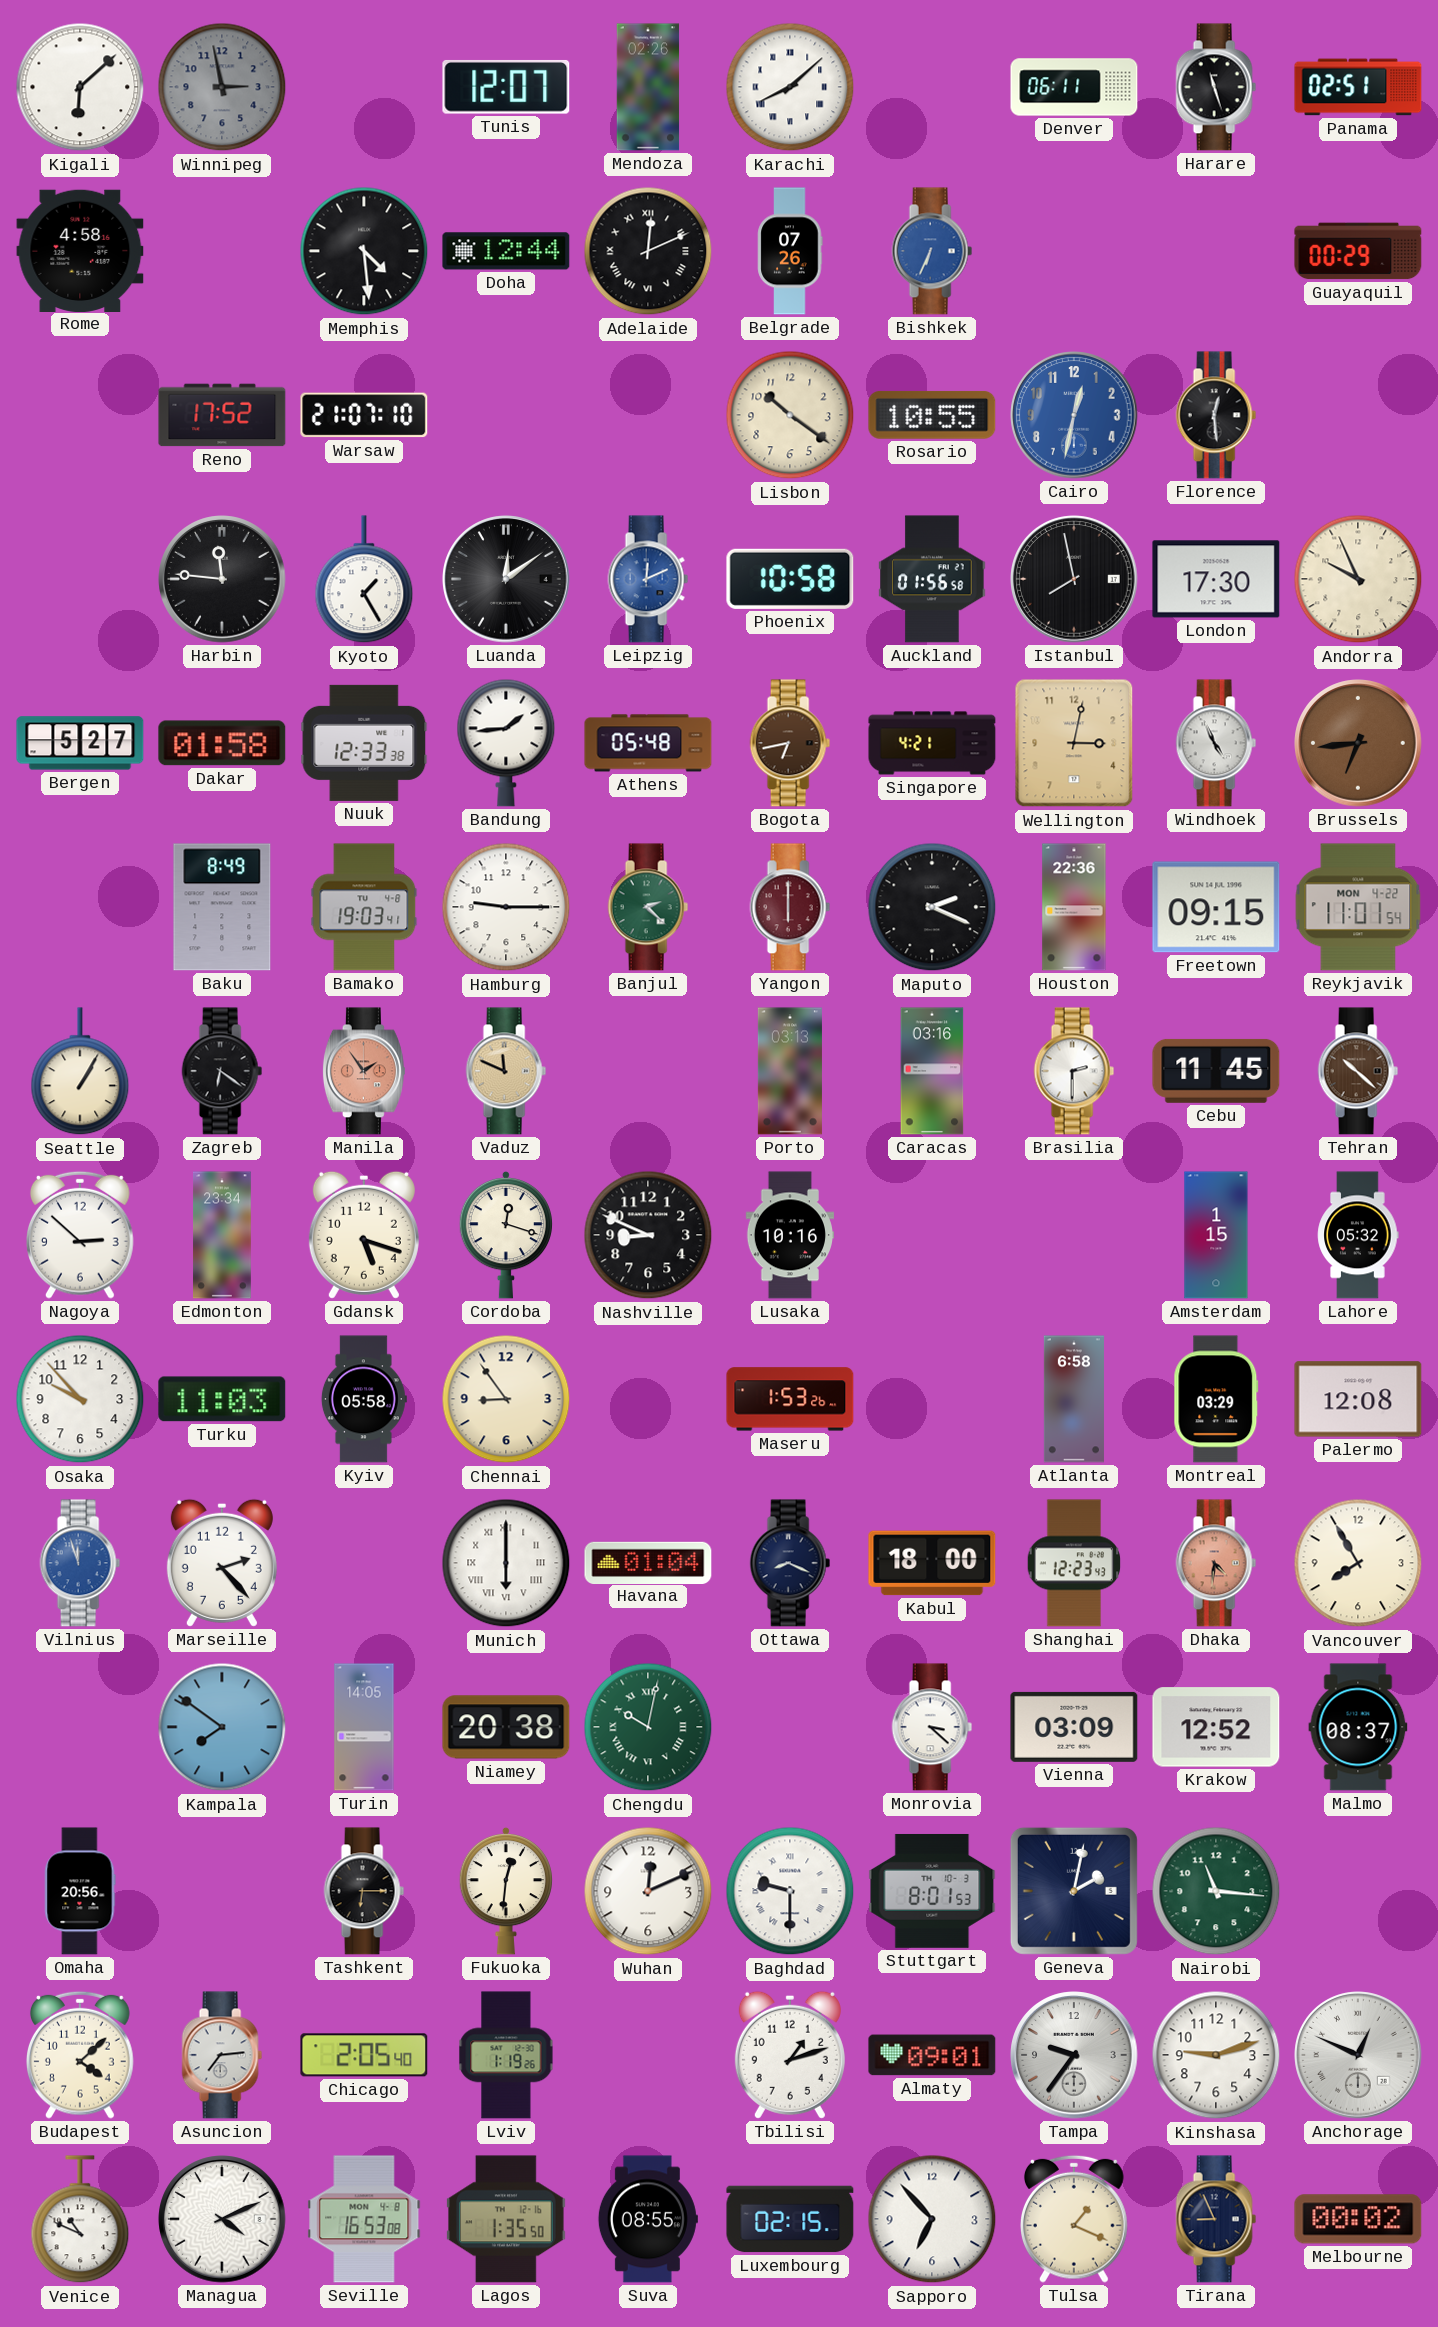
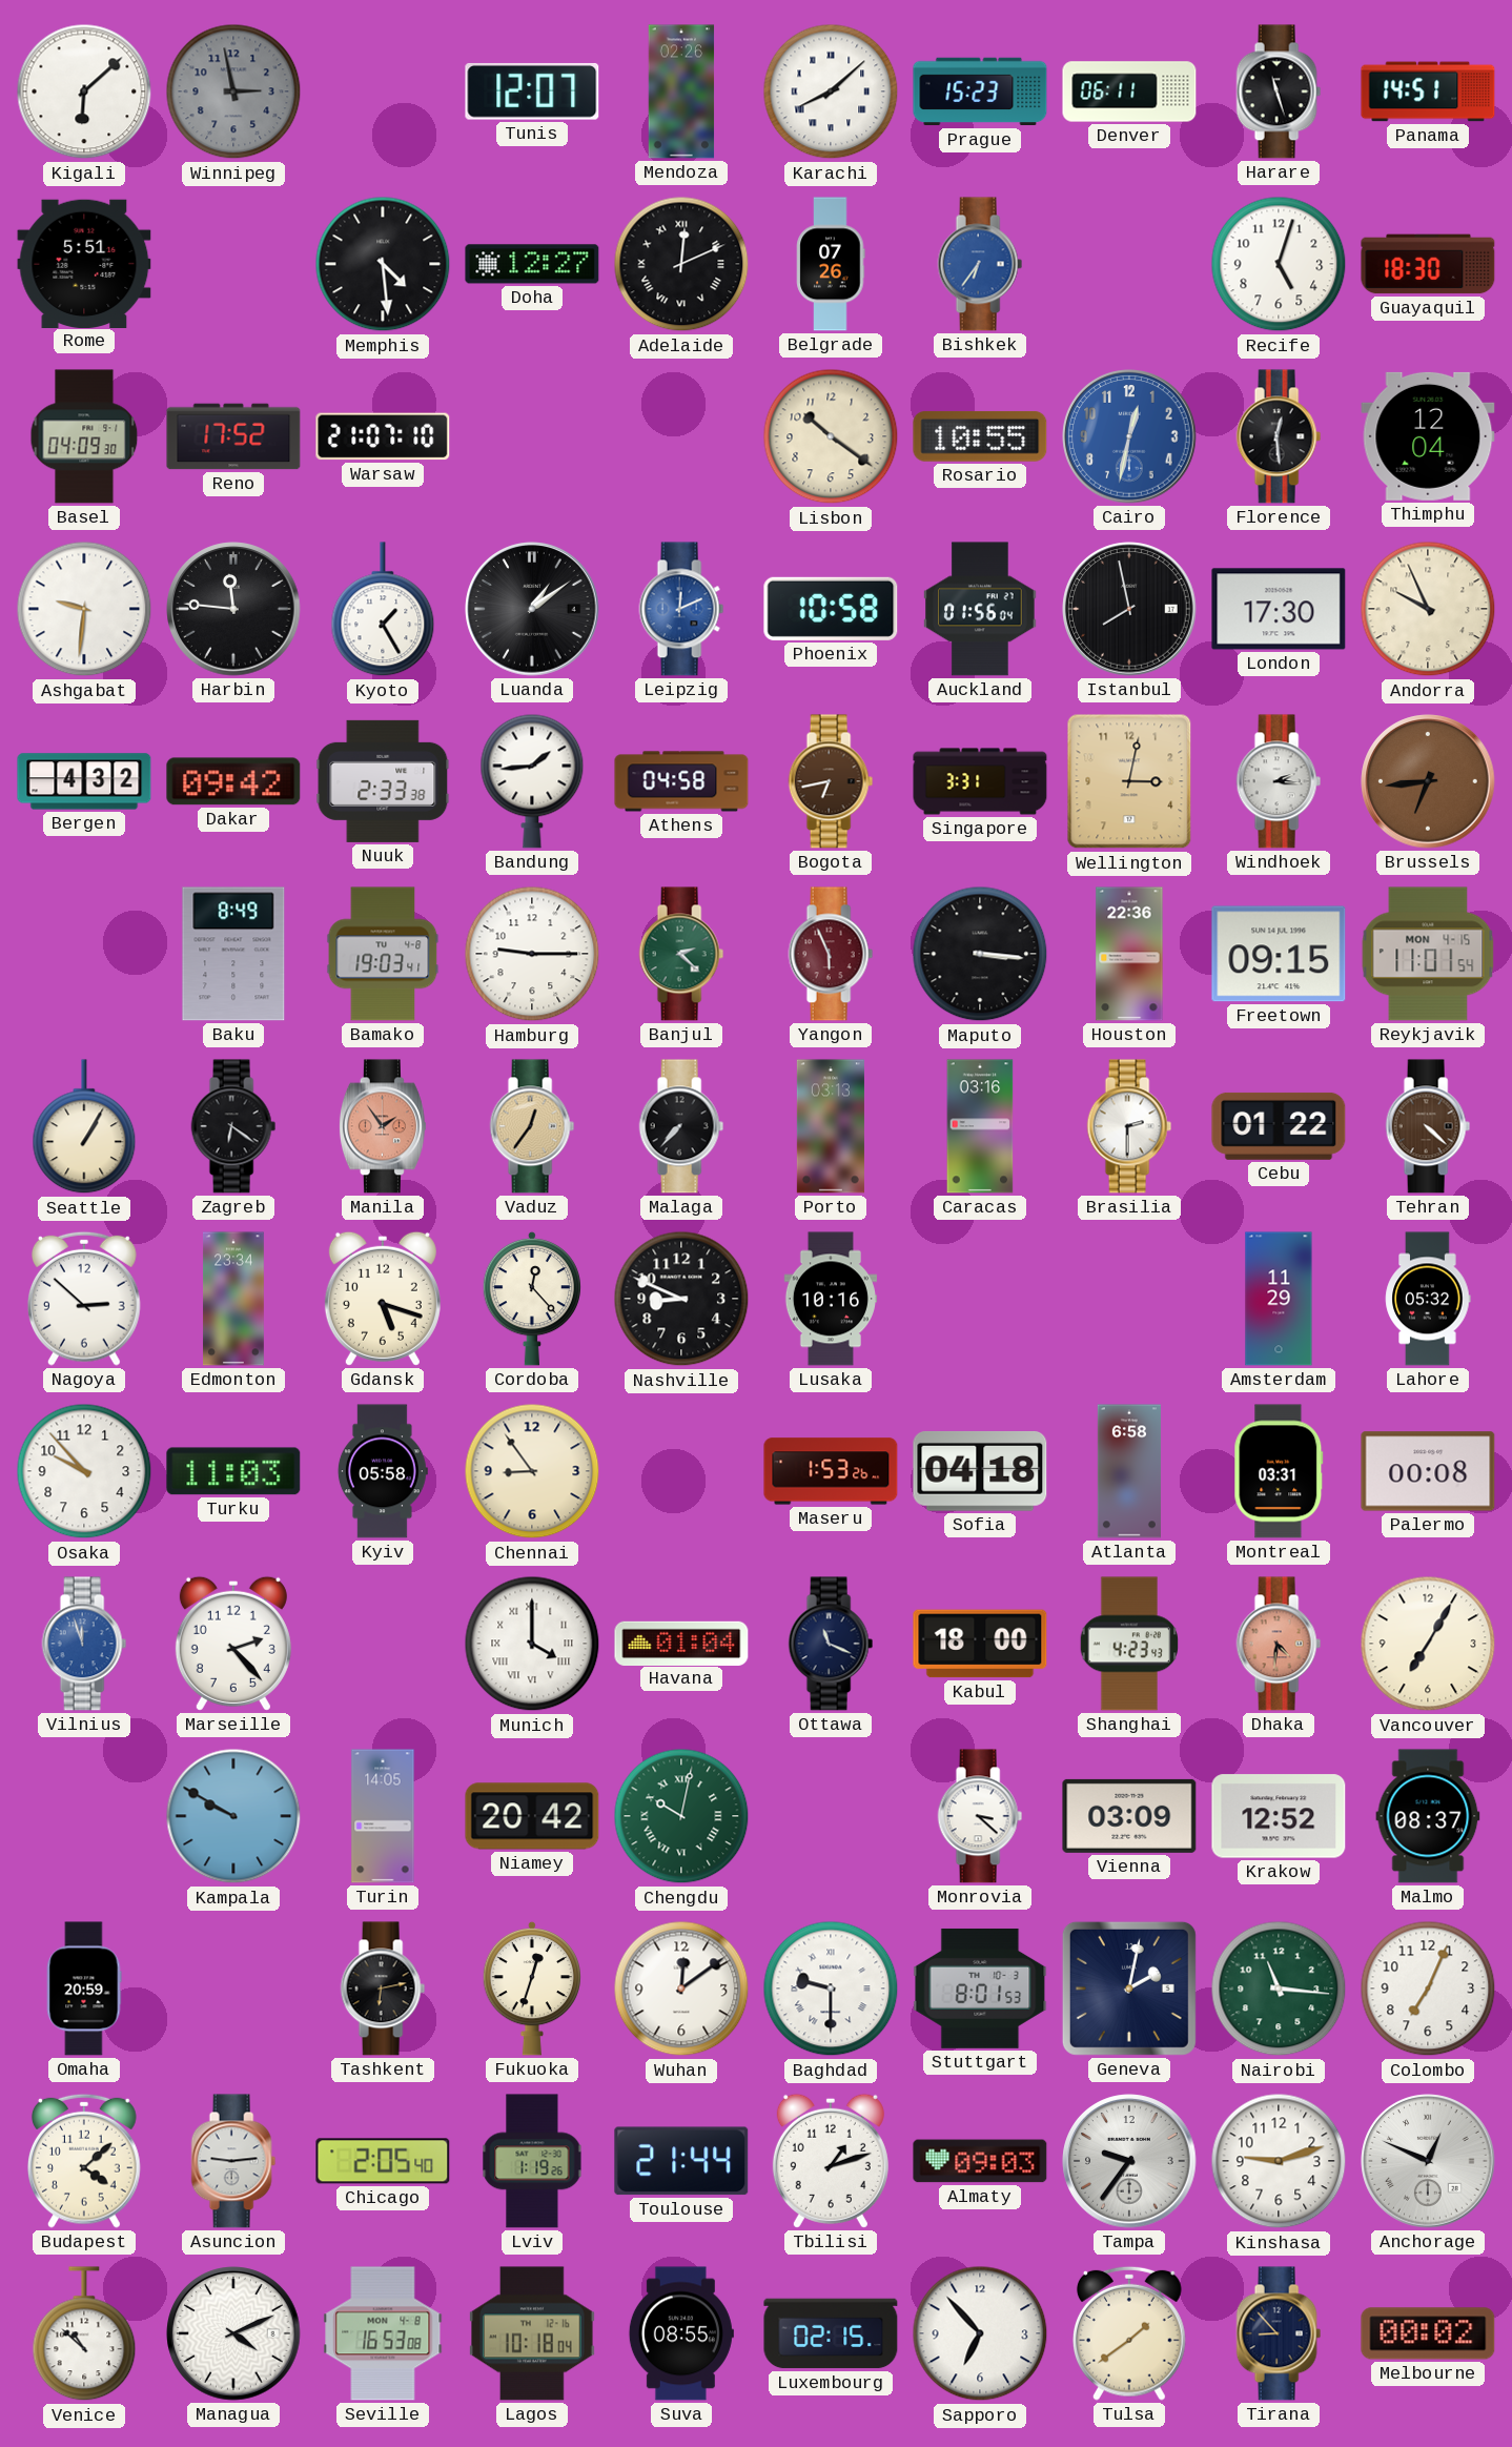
Prague: none -> 15:23 (980, 91)
Panama: 02:51 -> 14:51 (1428, 91)
Rome: 4:58 -> 5:51 (84, 263)
Doha: 12:44 -> 12:27 (532, 264)
Bishkek: 6:34 -> 6:36 (980, 264)
Recife: none -> 5:03 (1279, 264)
Guayaquil: 00:29 -> 18:30 (1428, 264)
Basel: none -> 04:09 (84, 436)
Thimphu: none -> 12:04 (1428, 436)
Ashgabat: none -> 9:31 (84, 609)
Luanda: 12:09 -> 1:09 (532, 609)
Auckland: 01:56:58 -> 01:56:04 (980, 609)
Bergen: 5:27 -> 4:32 (84, 781)
Dakar: 01:58 -> 09:42 (233, 781)
Nuuk: 12:33 -> 2:33 (383, 781)
Athens: 05:48 -> 04:58 (681, 781)
Singapore: 4:21 -> 3:31 (980, 781)
Windhoek: 4:56 -> 2:16 (1279, 781)
Yangon: 6:00 -> 5:56 (831, 954)
Maputo: 2:19 -> 3:16 (980, 954)
Reykjavik date: MON 4-22 -> MON 4-15 (1428, 954)
Vaduz: 11:49 -> 12:36 (532, 1126)
Malaga: none -> 7:37 (681, 1126)
Cebu: 11:45 -> 01:22 (1279, 1126)
Tehran: 10:22 -> 4:22 (1428, 1126)
Cordoba: 12:18 -> 12:23 (531, 1299)
Amsterdam: 1:15 -> 11:29 (1279, 1299)
Sofia: none -> 04:18 (980, 1471)
Montreal: 03:29 -> 03:31 (1279, 1471)
Palermo: 12:08 -> 00:08 (1428, 1471)
Munich: 6:00 -> 4:00 (532, 1644)
Ottawa: 8:19 -> 11:19 (831, 1644)
Shanghai: 12:23 -> 4:23 (1129, 1644)
Vancouver: 7:55 -> 7:05 (1428, 1644)
Kampala: 7:51 -> 9:50 (233, 1816)
Niamey: 20:38 -> 20:42 (532, 1816)
Omaha: 20:56 -> 20:59 (84, 1989)
Tashkent: 6:15 -> 6:13 (383, 1989)
Fukuoka: 12:31 -> 12:33 (531, 1989)
Wuhan: 12:11 -> 12:09 (681, 1989)
Colombo: none -> 7:04 (1428, 1989)
Asuncion: 7:14 -> 9:14 (233, 2161)
Toulouse: none -> 21:44 (681, 2161)
Almaty: 09:01 -> 09:03 (980, 2161)
Venice: 10:49 -> 10:52 (84, 2334)
Lagos: 1:35 -> 10:18 (533, 2333)
Tulsa: 1:19 -> 1:39 (1130, 2333)
Tirana: 8:56 -> 8:53 (1279, 2333)
